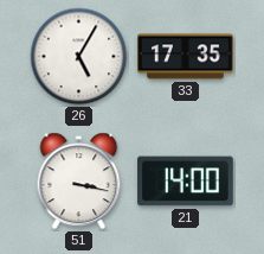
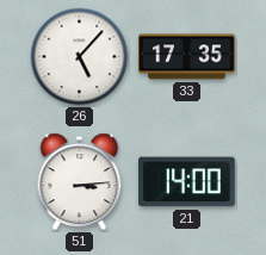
26: 5:05 -> 5:07 (80, 57)
51: 3:17 -> 3:14 (80, 182)
